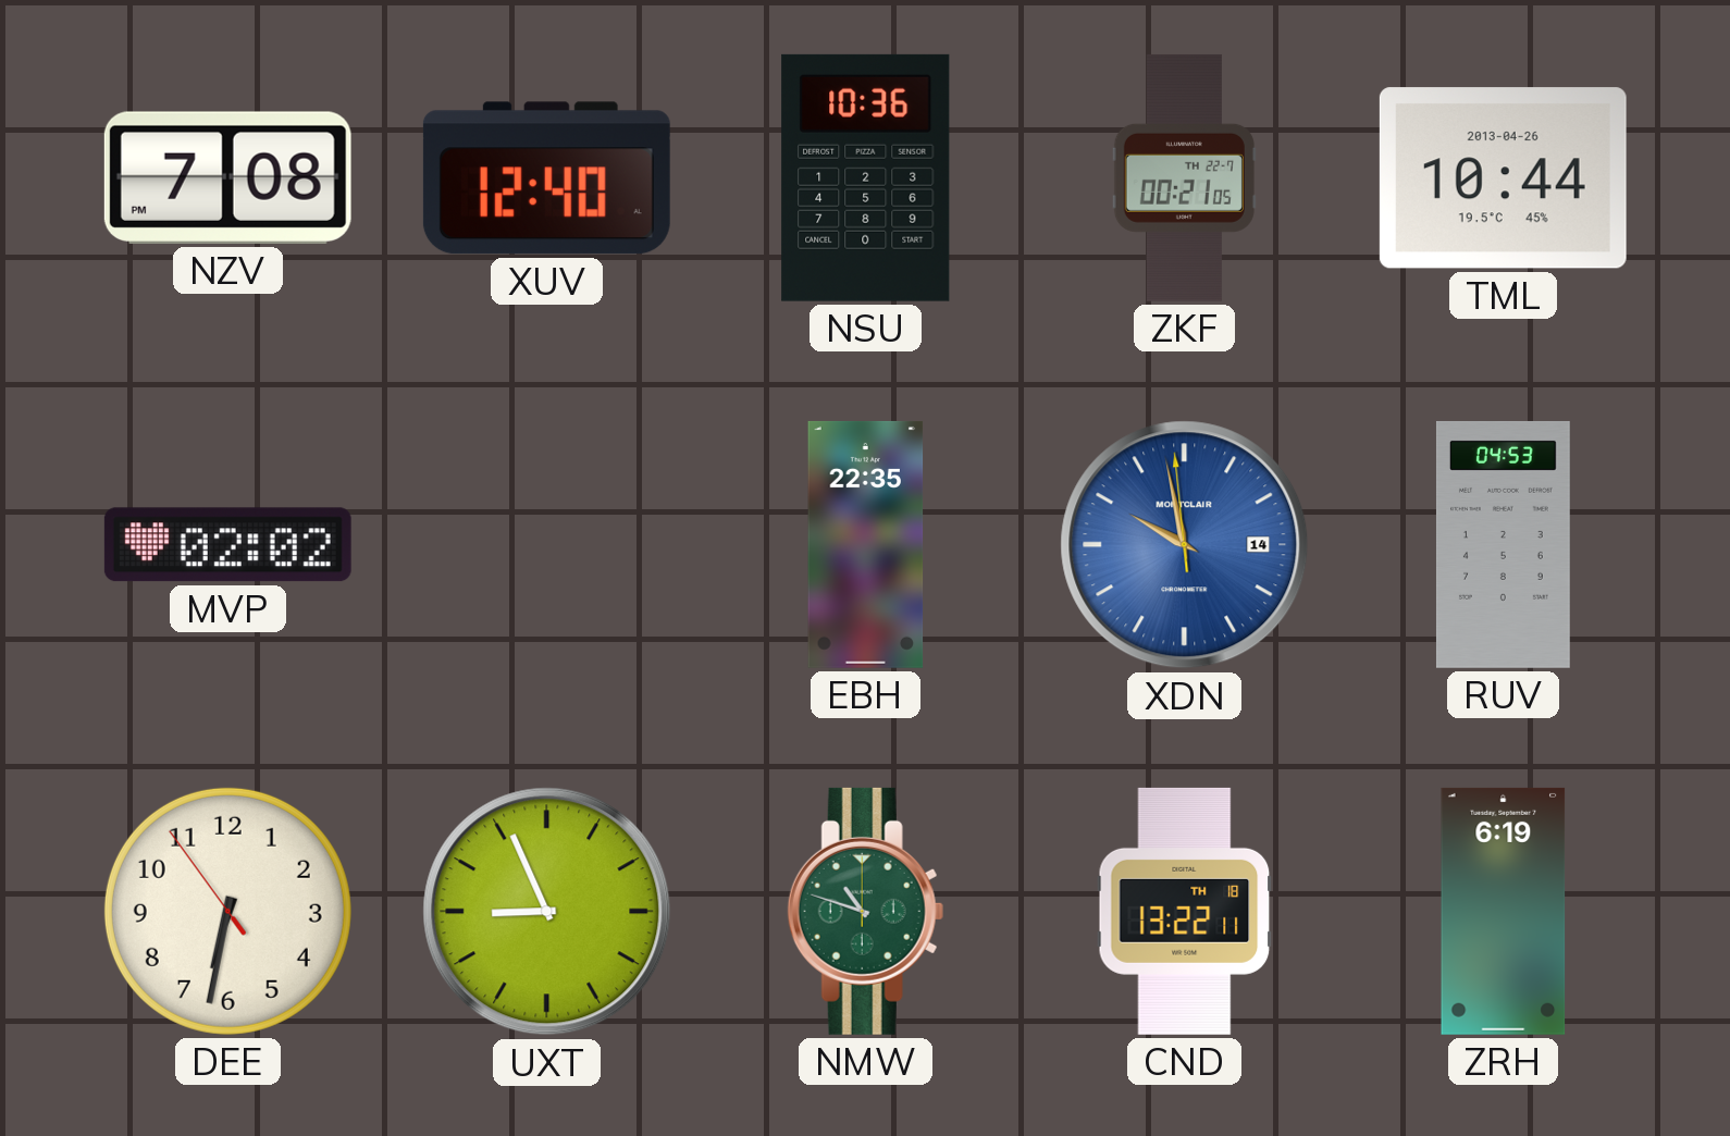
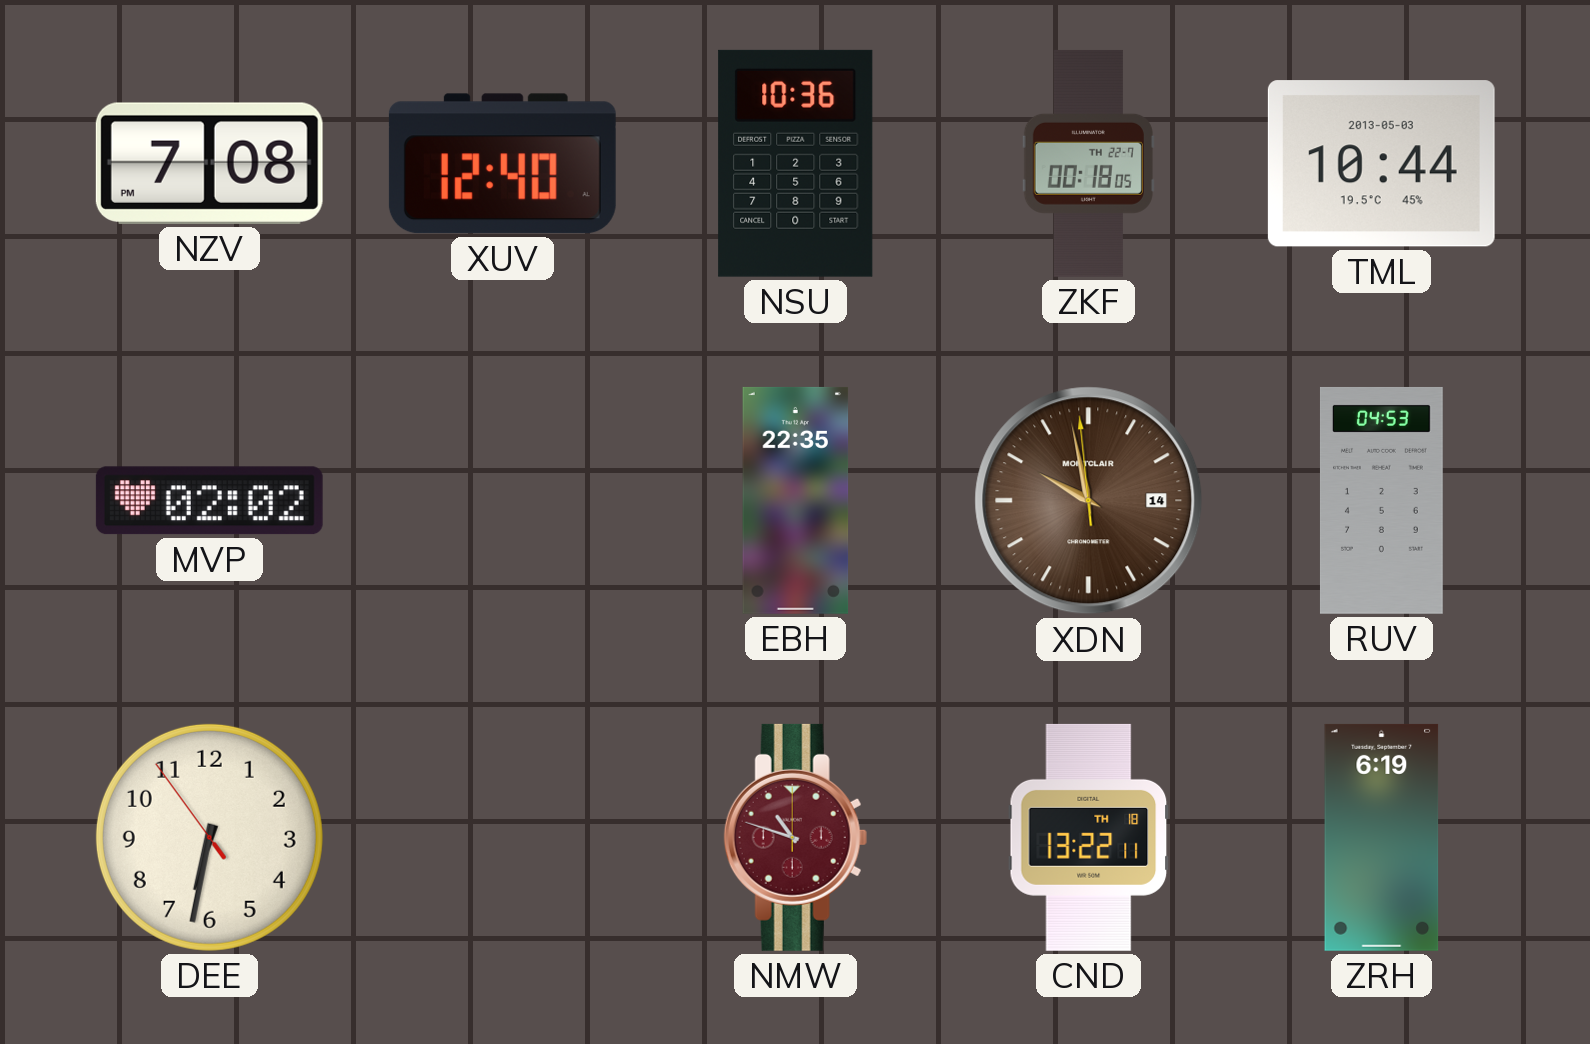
ZKF: 00:21 -> 00:18 (1088, 163)
TML date: 2013-04-26 -> 2013-05-03 (1381, 164)
XDN dial: blue -> brown (1089, 501)
UXT: 8:56 -> none (547, 912)
NMW dial: green -> burgundy (795, 837)
